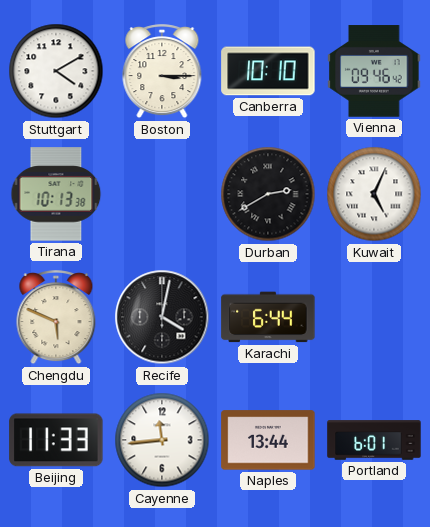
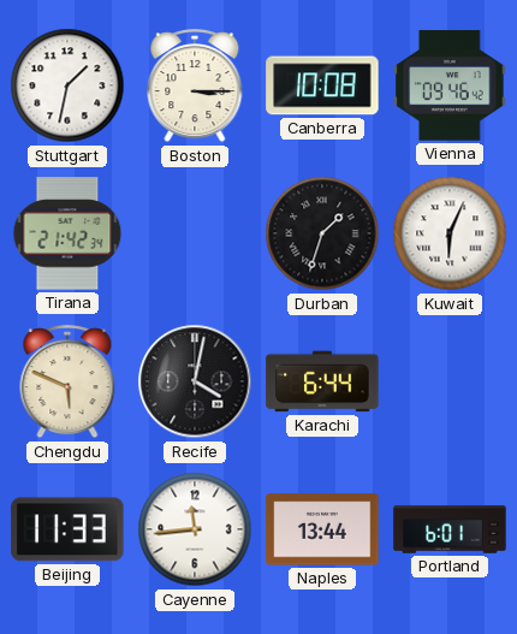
Stuttgart: 4:10 -> 1:32 (67, 85)
Canberra: 10:10 -> 10:08 (322, 85)
Tirana: 10:13 -> 21:42 (67, 233)
Durban: 2:40 -> 1:33 (322, 233)
Kuwait: 5:04 -> 6:04 (450, 233)
